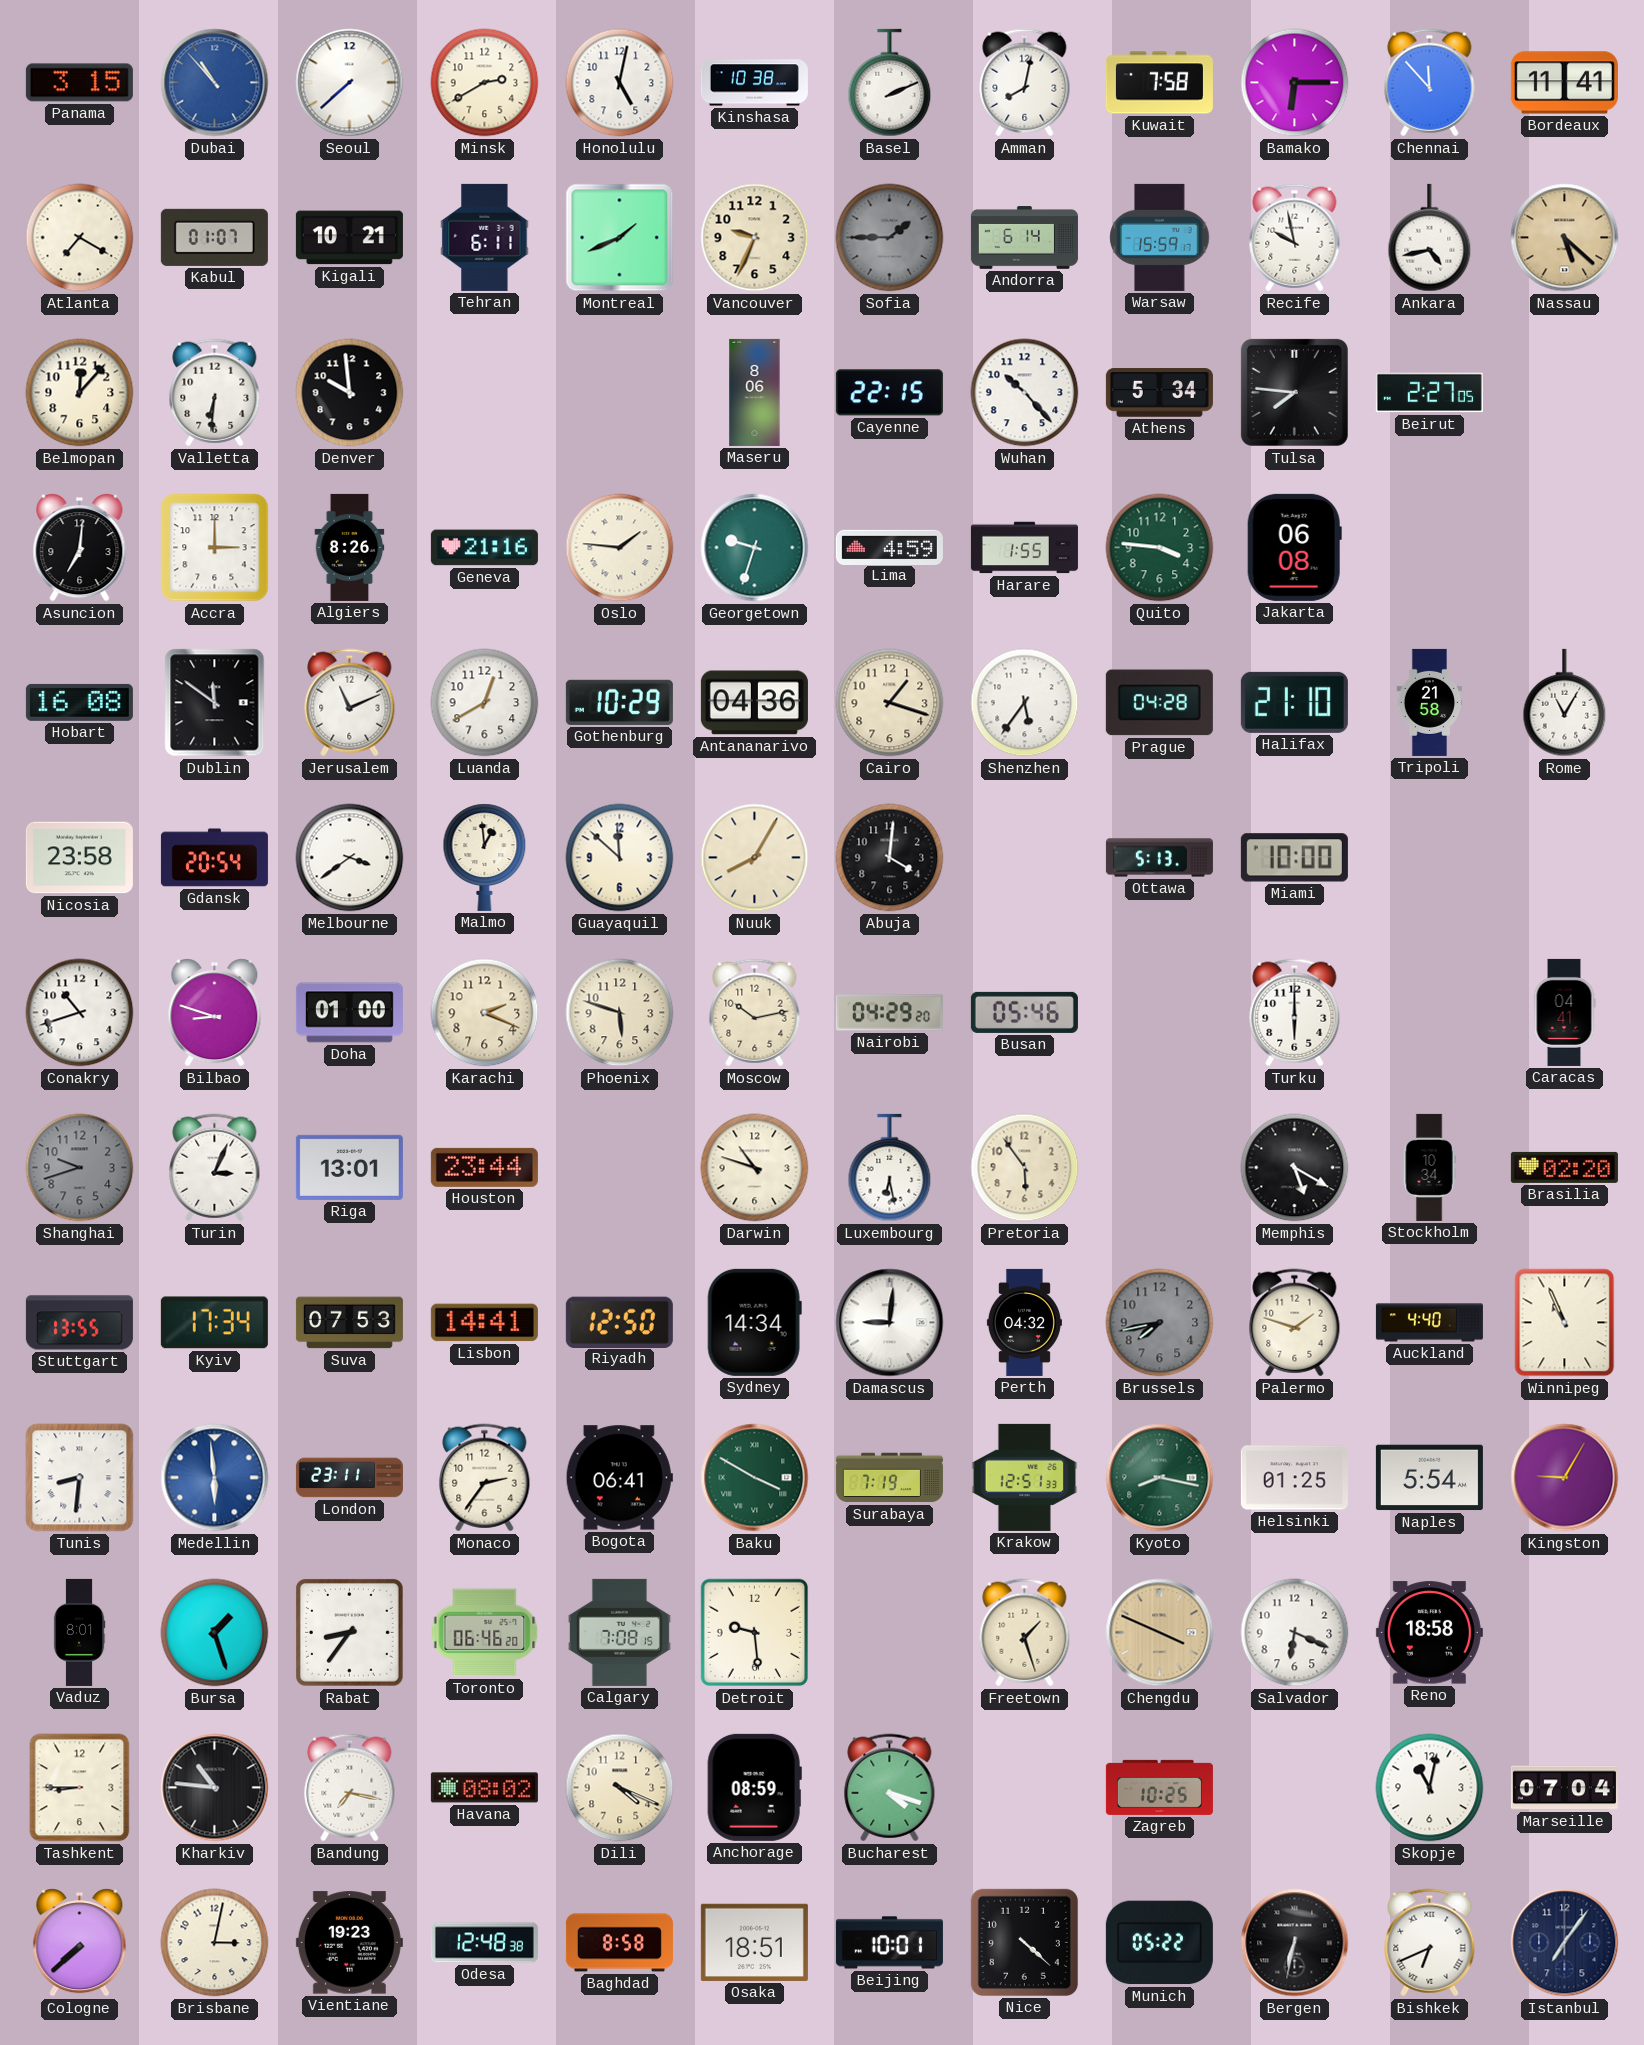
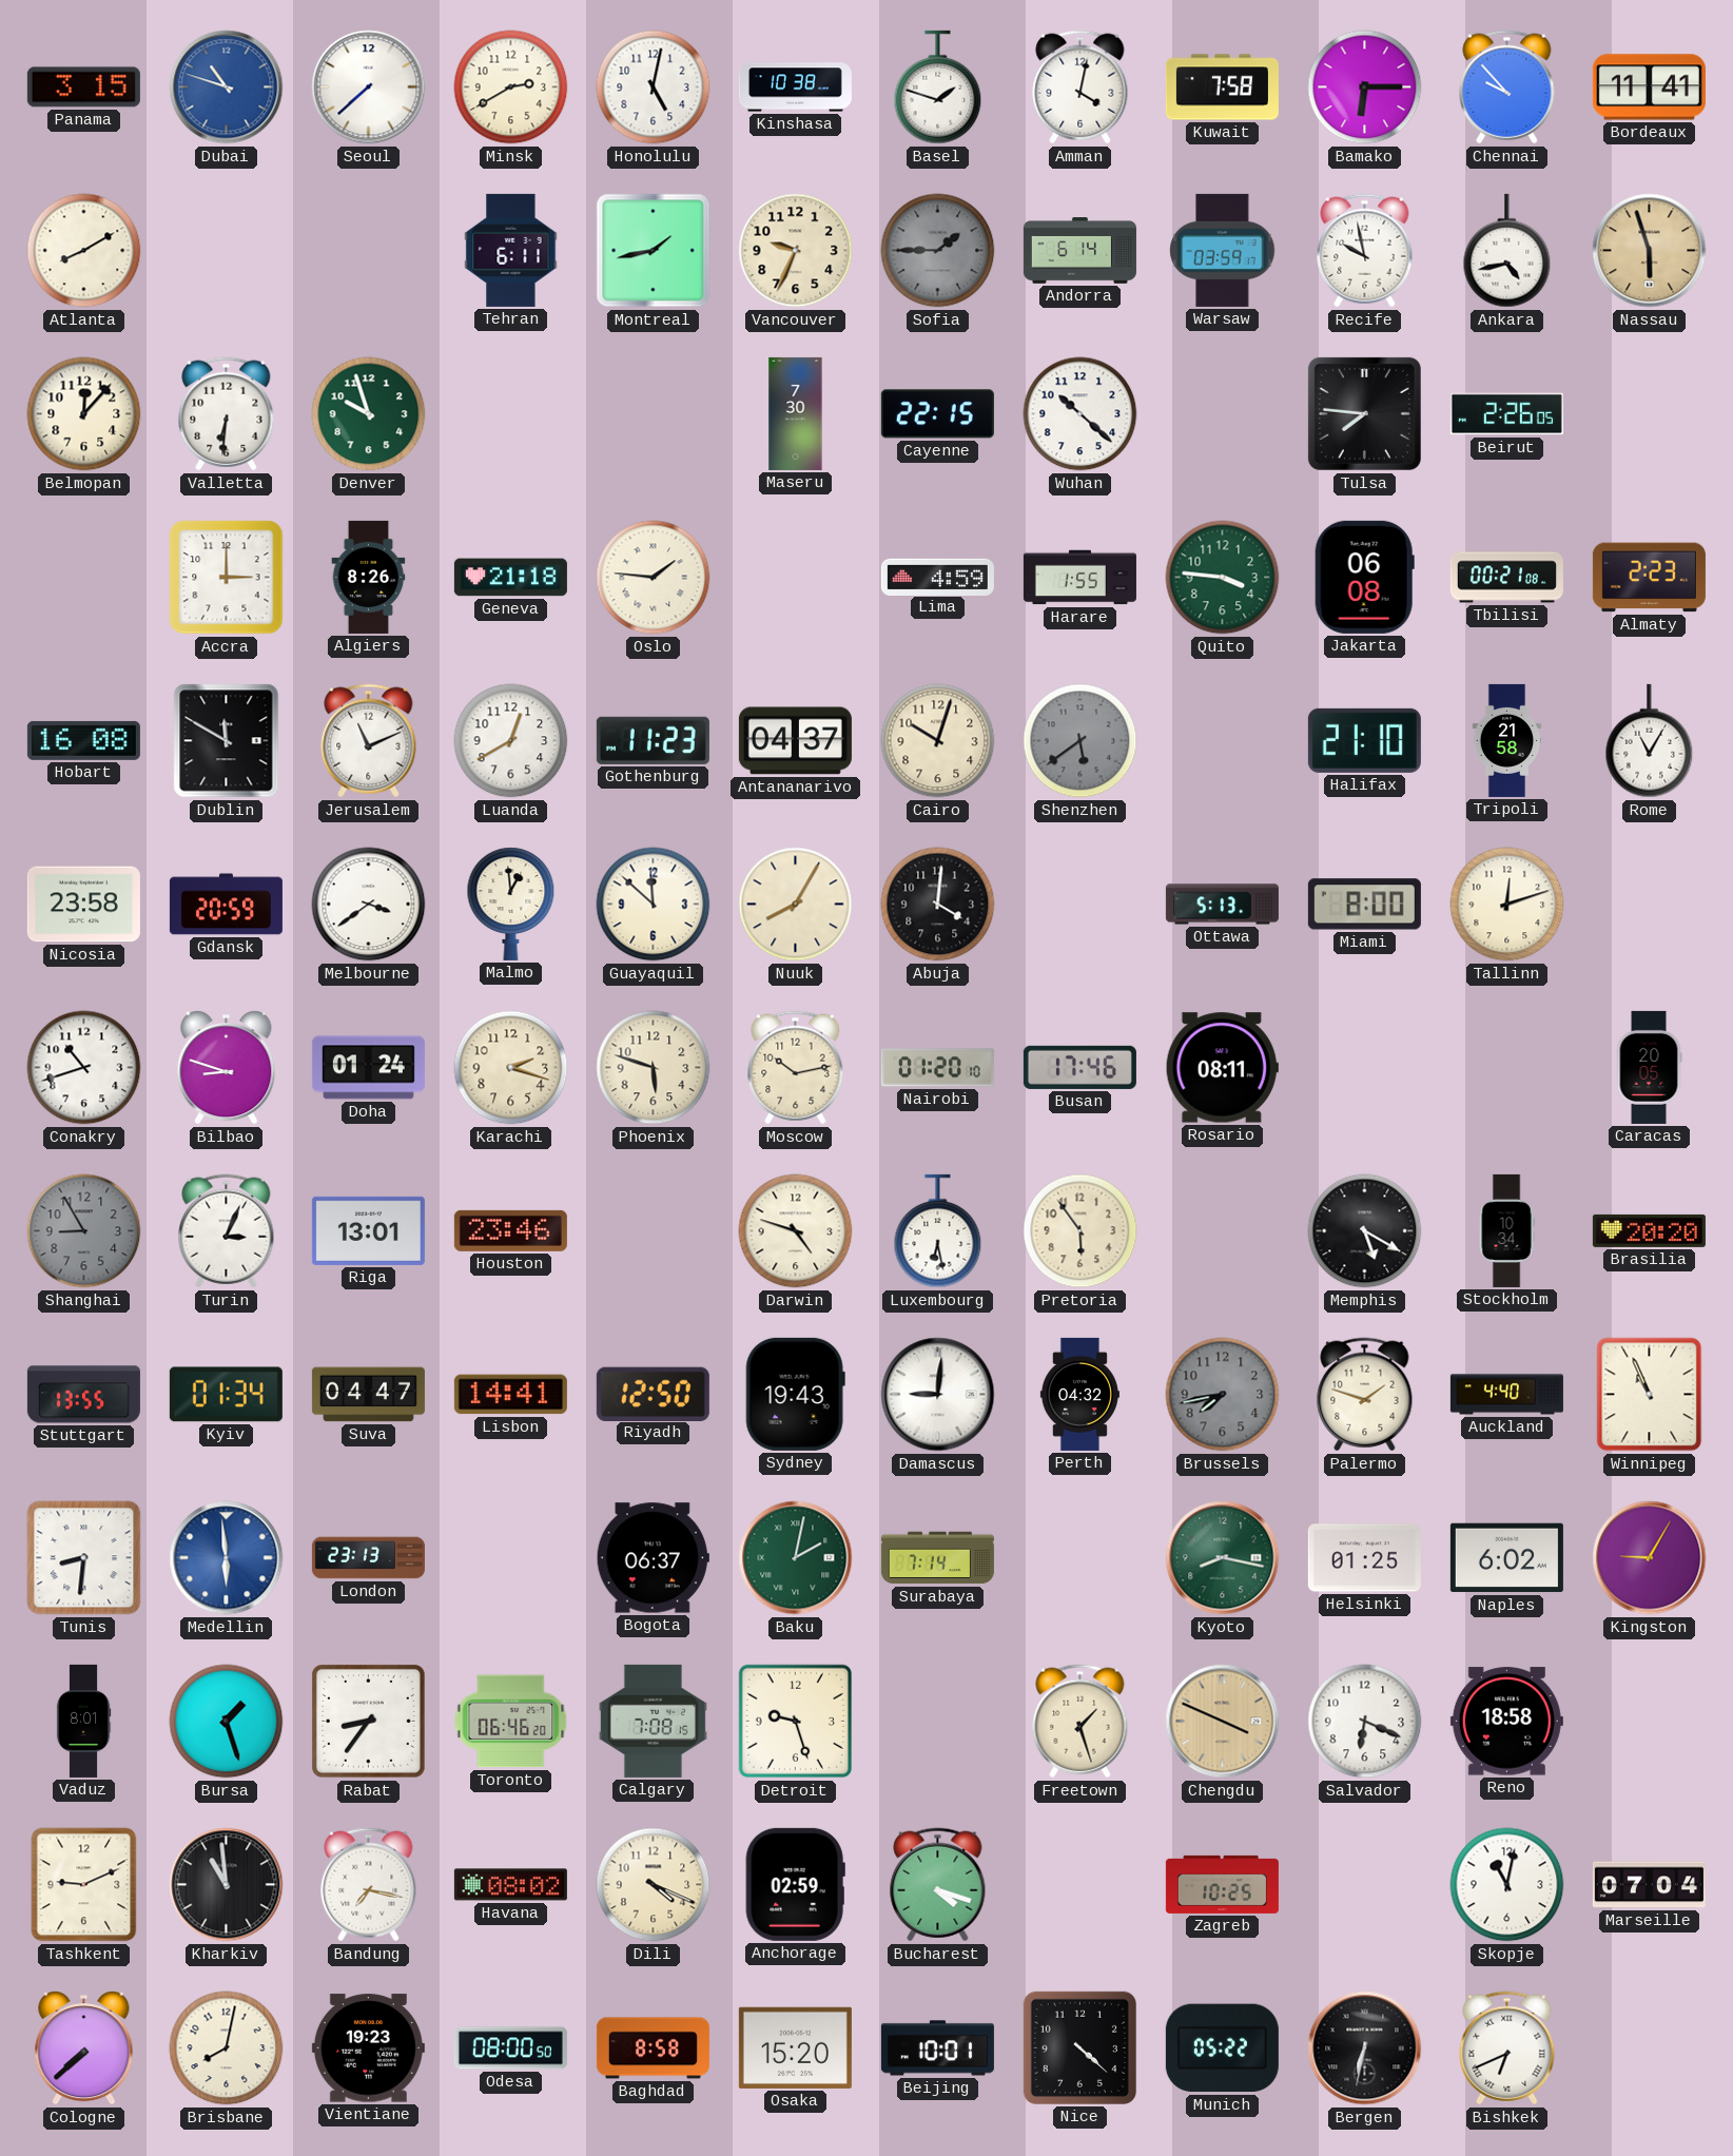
Dubai: 10:53 -> 10:48 (227, 88)
Basel: 2:11 -> 1:48 (938, 88)
Amman: 8:02 -> 4:02 (1080, 88)
Chennai: 11:53 -> 9:53 (1507, 88)
Atlanta: 7:20 -> 8:10 (84, 251)
Kabul: 01:07 -> none (214, 237)
Kigali: 10:21 -> none (349, 238)
Montreal: 1:41 -> 1:43 (654, 251)
Warsaw: 15:59 -> 03:59 (1223, 250)
Nassau: 5:22 -> 5:57 (1650, 251)
Denver: 9:59 -> 9:57 (369, 414)
Denver dial: black -> green (369, 414)
Maseru: 8:06 -> 7:30 (796, 413)
Wuhan: 10:23 -> 10:22 (1080, 414)
Athens: 5:34 -> none (1159, 393)
Beirut: 2:27 -> 2:26 (1506, 414)
Asuncion: 7:01 -> none (80, 548)
Geneva: 21:16 -> 21:18 (510, 578)
Georgetown: 9:33 -> none (755, 548)
Tbilisi: none -> 00:21 (1506, 578)
Almaty: none -> 2:23 (1649, 578)
Dublin: 11:51 -> 11:50 (227, 741)
Gothenburg: 10:29 -> 11:23 (653, 740)
Antananarivo: 04:36 -> 04:37 (795, 741)
Cairo: 1:18 -> 10:03 (938, 741)
Shenzhen: 5:36 -> 5:39 (1080, 741)
Shenzhen dial: white -> grey (1080, 741)
Prague: 04:28 -> none (1159, 703)
Gdansk: 20:54 -> 20:59 (226, 905)
Miami: 10:00 -> 8:00 (1364, 905)
Tallinn: none -> 12:12 (1507, 905)
Doha: 01:00 -> 01:24 (368, 1068)
Karachi: 2:19 -> 2:18 (511, 1068)
Nairobi: 04:29 -> 01:20 (937, 1068)
Busan: 05:46 -> 17:46 (1079, 1067)
Rosario: none -> 08:11 (1222, 1068)
Turku: 6:00 -> none (1295, 1013)
Caracas: 04:41 -> 20:05 (1649, 1067)
Shanghai: 9:42 -> 8:55 (84, 1231)
Houston: 23:44 -> 23:46 (510, 1230)
Darwin: 10:48 -> 4:48 (796, 1231)
Brasilia: 02:20 -> 20:20 (1649, 1230)
Kyiv: 17:34 -> 01:34 (226, 1395)
Suva: 07:53 -> 04:47 (368, 1395)
Sydney: 14:34 -> 19:43 (795, 1394)
London: 23:11 -> 23:13 (368, 1558)
Monaco: 2:36 -> none (485, 1478)
Bogota: 06:41 -> 06:37 (653, 1558)
Baku: 3:50 -> 2:02 (796, 1558)
Surabaya: 7:19 -> 7:14 (937, 1558)
Krakow: 12:51 -> none (1025, 1477)
Naples: 5:54 -> 6:02 (1506, 1558)
Detroit: 9:29 -> 9:27 (796, 1722)
Tashkent: 8:45 -> 9:11 (84, 1885)
Kharkiv: 10:46 -> 10:59 (227, 1885)
Anchorage: 08:59 -> 02:59 (795, 1884)
Brisbane: 3:02 -> 8:02 (227, 2048)
Odesa: 12:48 -> 08:00 (510, 2048)
Osaka: 18:51 -> 15:20 (795, 2047)
Istanbul: 7:06 -> none (1565, 1943)
